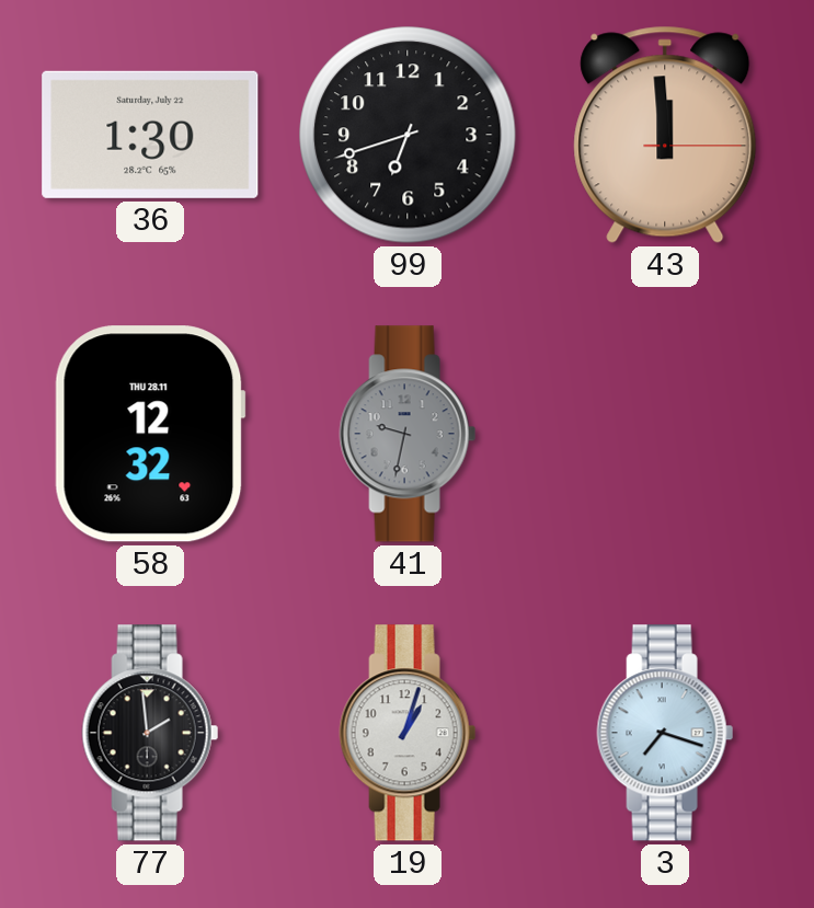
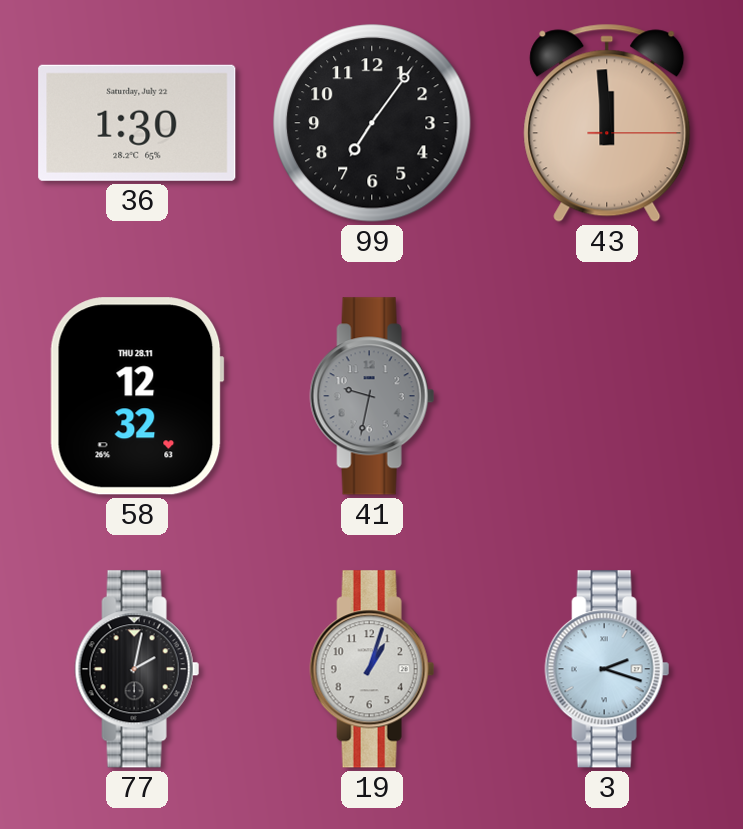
99: 6:42 -> 7:06 (372, 123)
77: 1:59 -> 2:02 (137, 669)
3: 7:18 -> 2:18 (607, 669)
